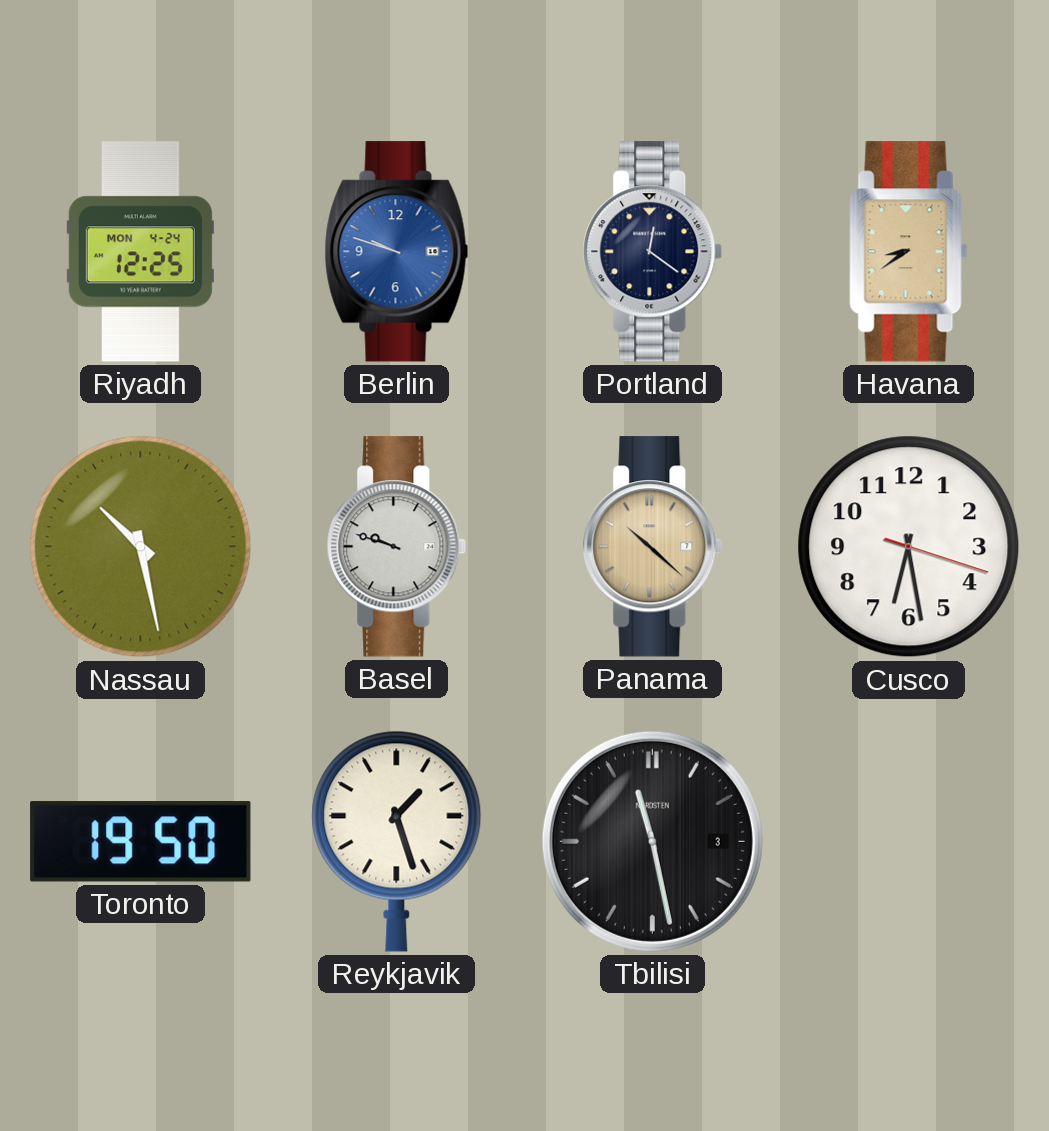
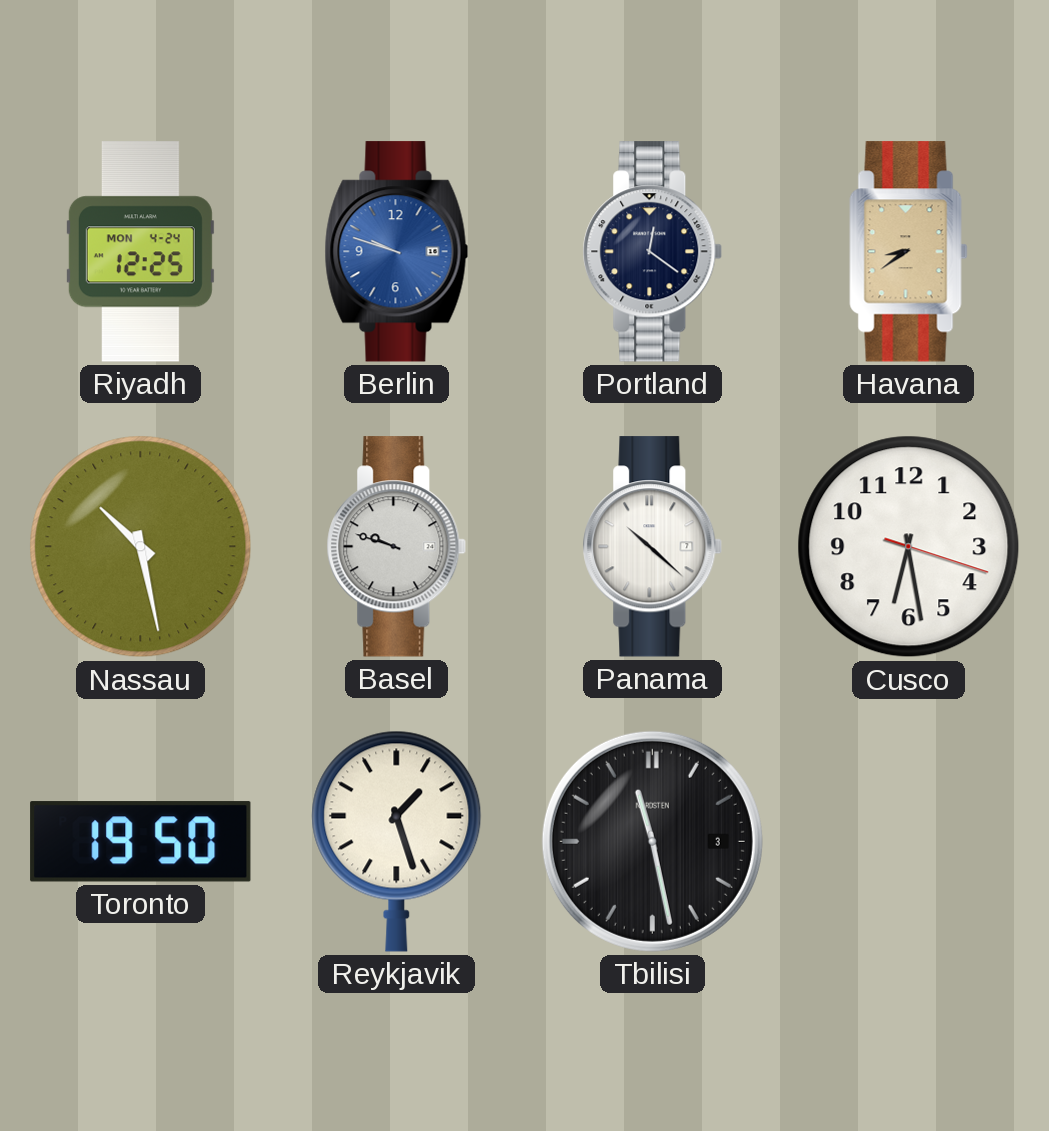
Panama dial: champagne -> white (653, 547)
